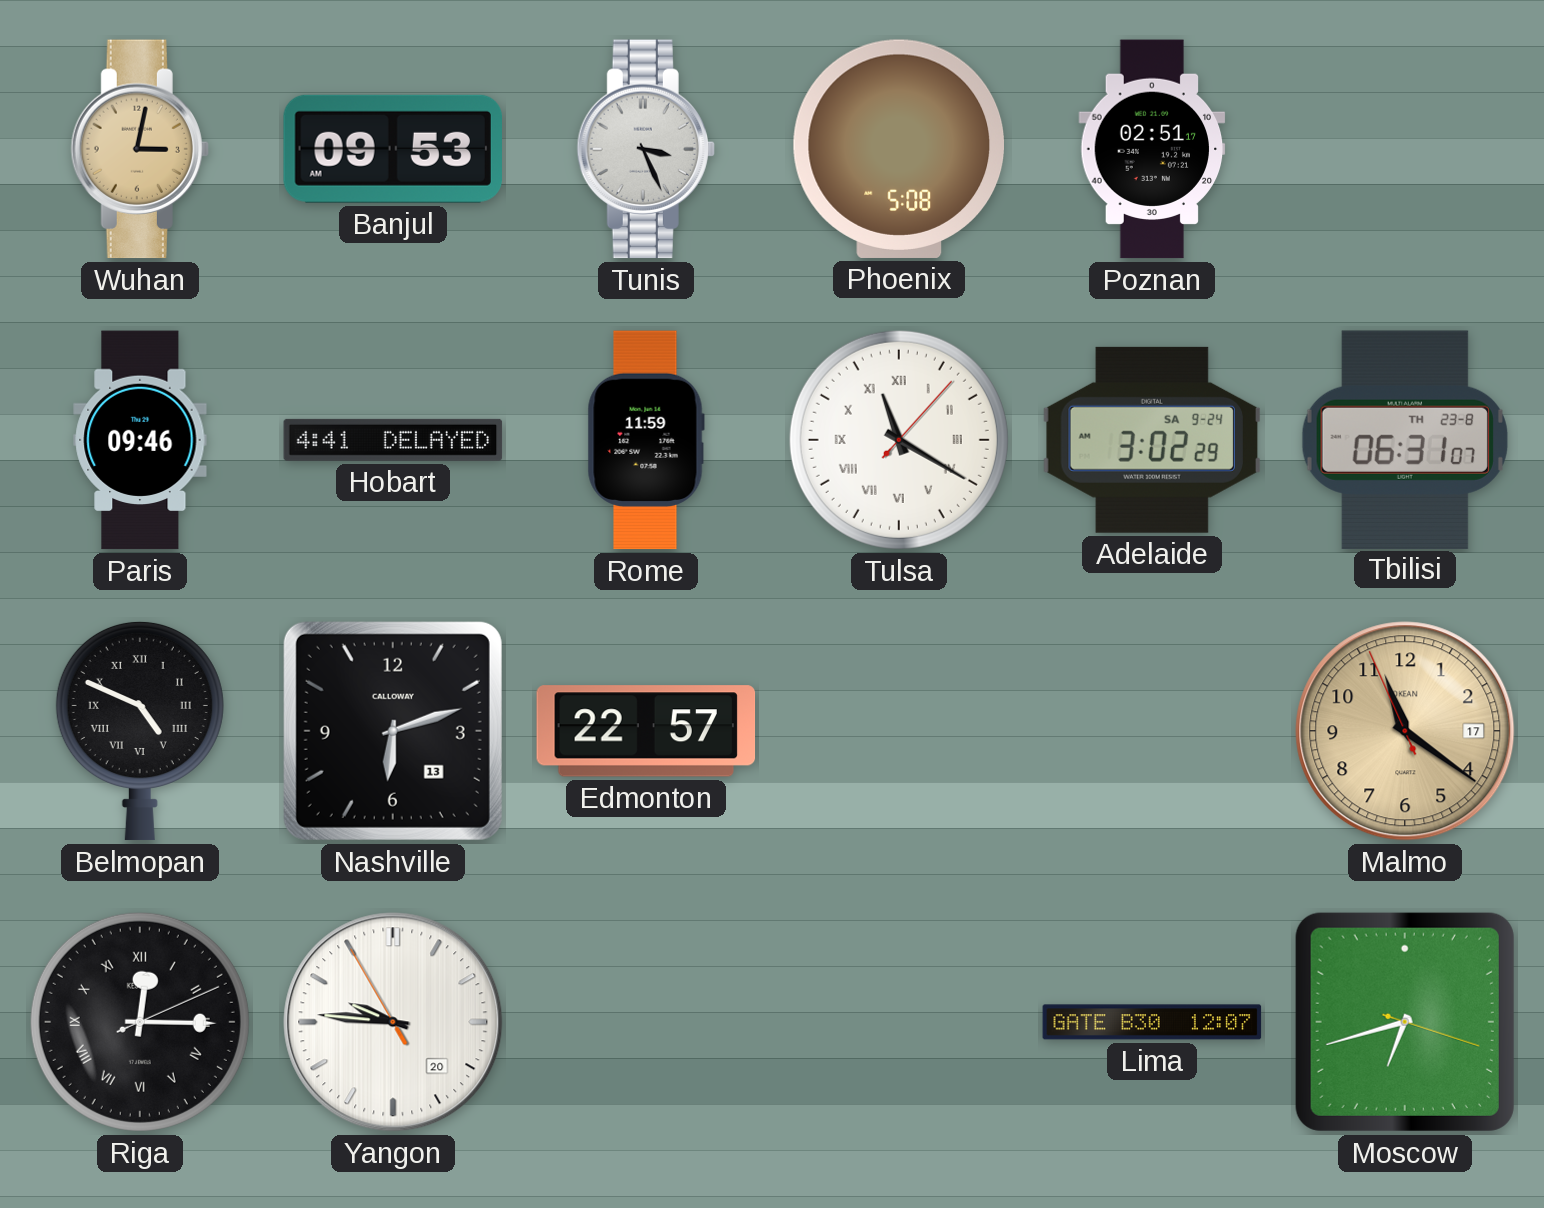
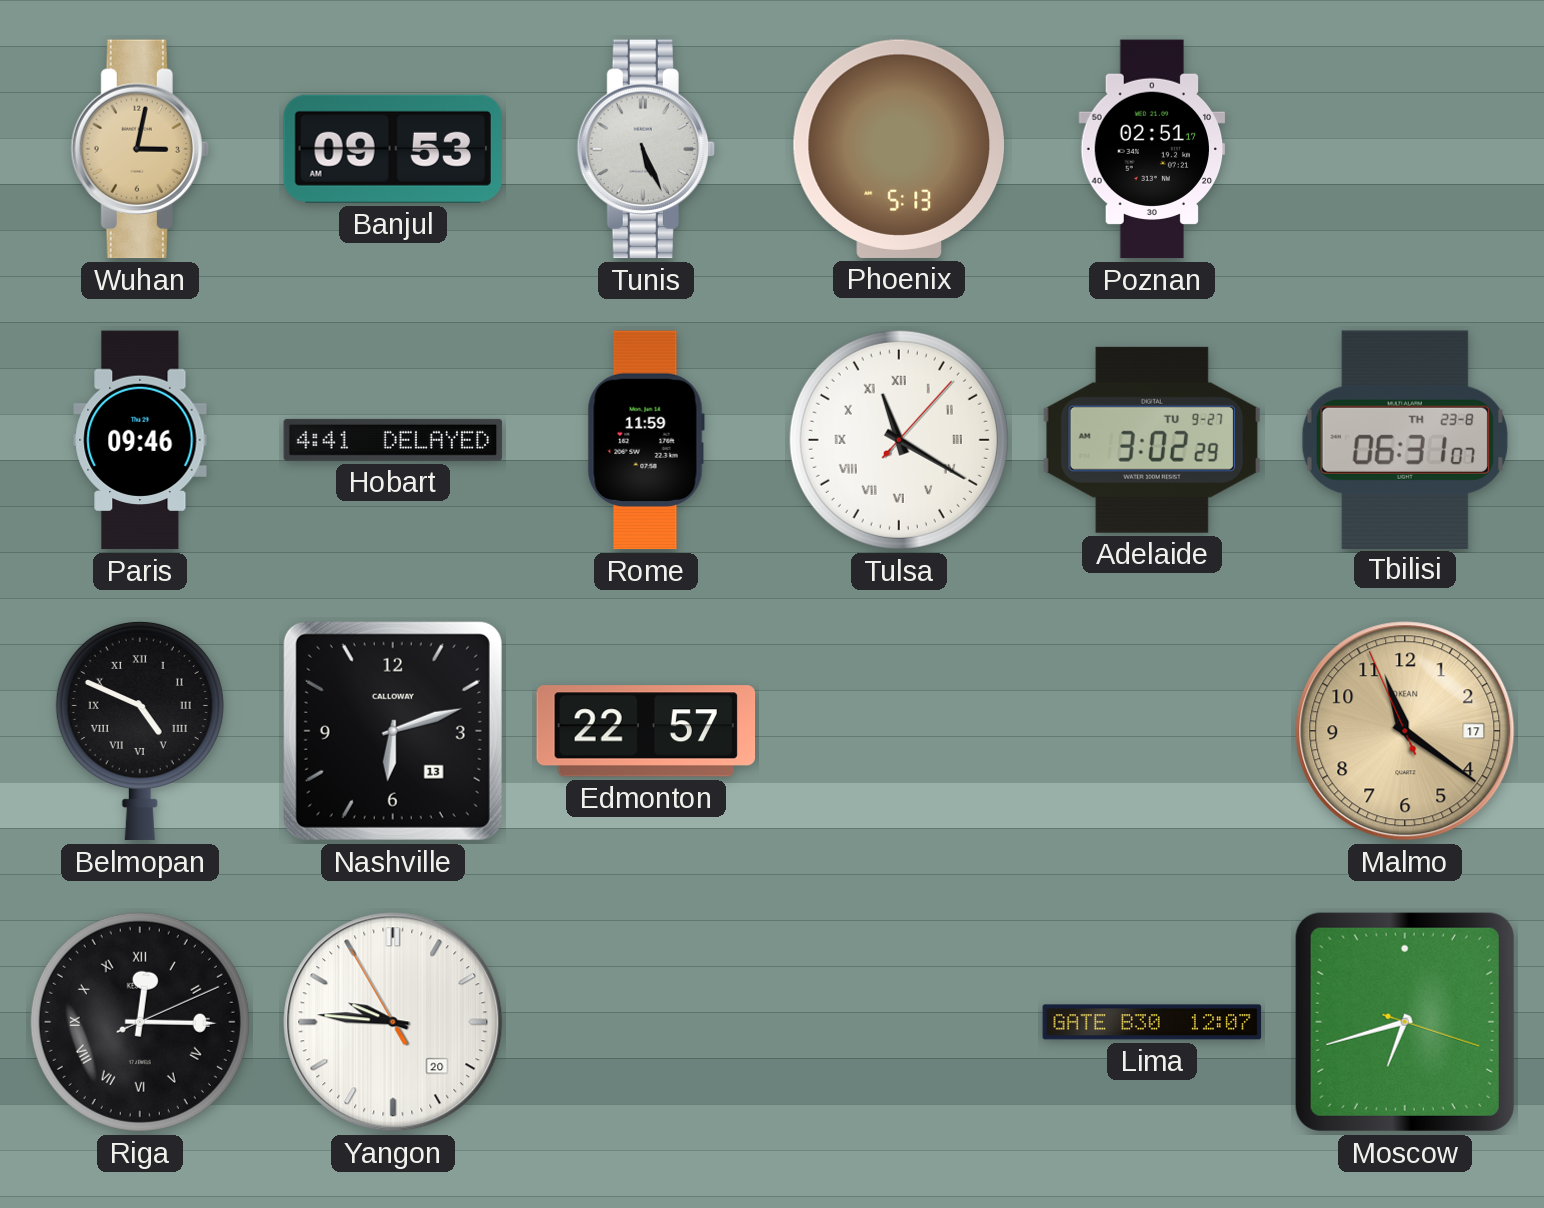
Tunis: 3:26 -> 5:26 (646, 149)
Phoenix: 5:08 -> 5:13 (898, 149)
Adelaide date: SA 9-24 -> TU 9-27 (1151, 440)
